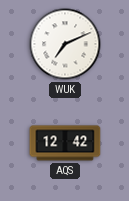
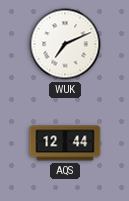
AQS: 12:42 -> 12:44 (65, 143)
